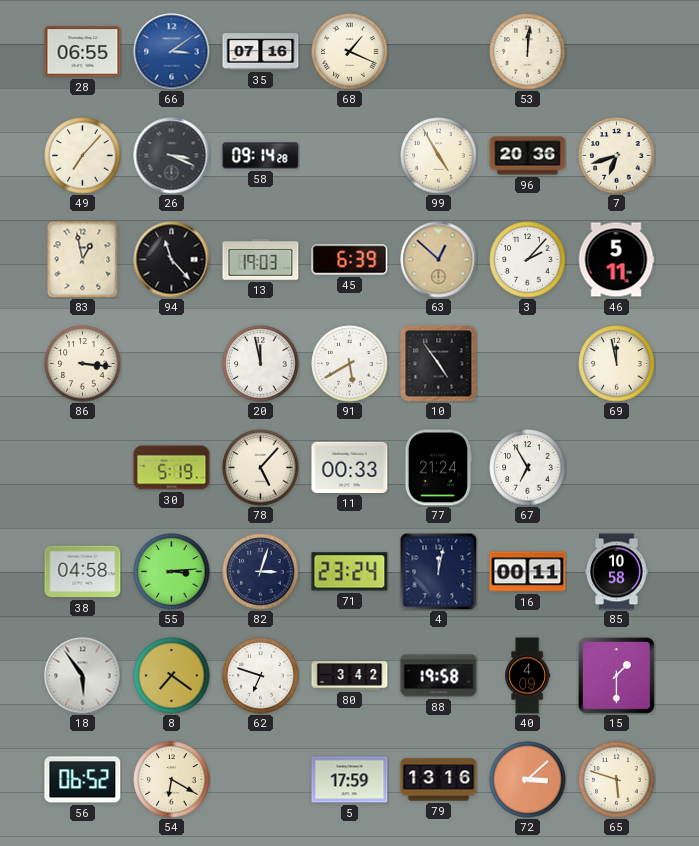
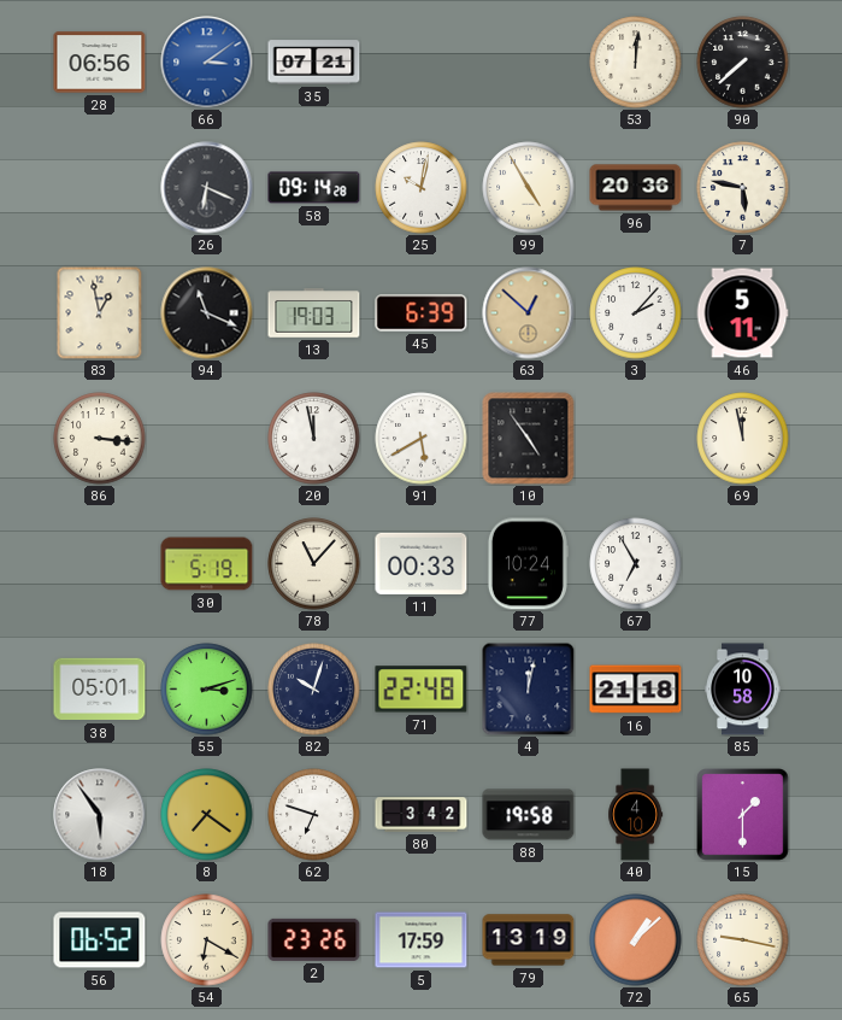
28: 06:55 -> 06:56 (100, 63)
35: 07:16 -> 07:21 (314, 63)
68: 1:19 -> none (350, 52)
90: none -> 7:38 (743, 63)
49: 7:07 -> none (83, 156)
26: 3:19 -> 6:19 (207, 188)
25: none -> 10:02 (422, 188)
7: 6:42 -> 5:47 (743, 188)
94: 11:23 -> 11:19 (207, 313)
78: 5:07 -> 11:07 (314, 564)
77: 21:24 -> 10:24 (528, 564)
38: 04:58 -> 05:01 (100, 690)
55: 3:14 -> 3:12 (207, 690)
82: 3:03 -> 10:03 (314, 690)
71: 23:24 -> 22:48 (422, 690)
16: 00:11 -> 21:18 (636, 690)
40: 4:09 -> 4:10 (636, 815)
2: none -> 23:26 (314, 939)
79: 13:16 -> 13:19 (529, 940)
72: 3:08 -> 1:08 (636, 940)
65: 5:48 -> 9:17 (743, 940)
